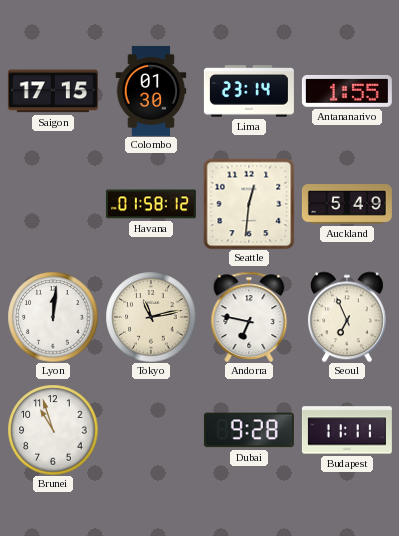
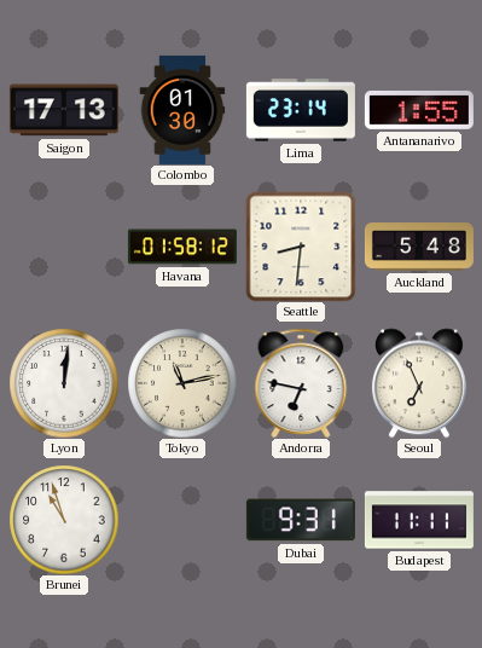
Saigon: 17:15 -> 17:13 (64, 110)
Seattle: 12:31 -> 8:31 (301, 247)
Auckland: 5:49 -> 5:48 (419, 248)
Dubai: 9:28 -> 9:31 (301, 520)
